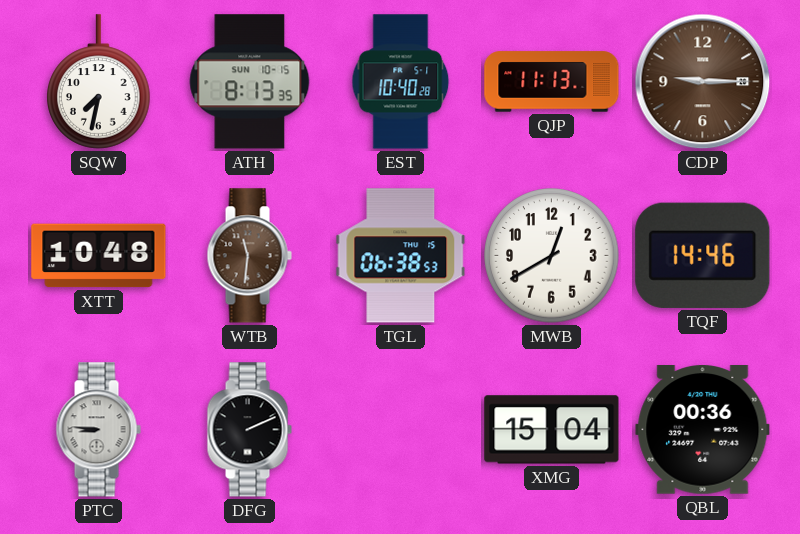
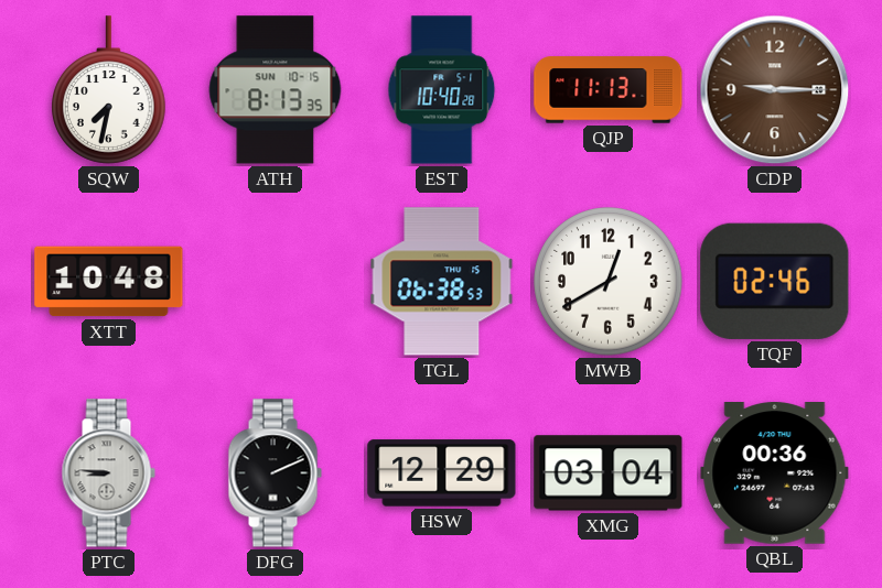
WTB: 11:31 -> none (249, 256)
TQF: 14:46 -> 02:46 (775, 281)
HSW: none -> 12:29 (442, 473)
XMG: 15:04 -> 03:04 (609, 473)
